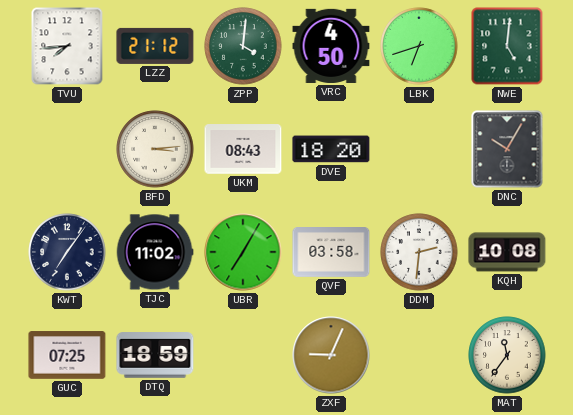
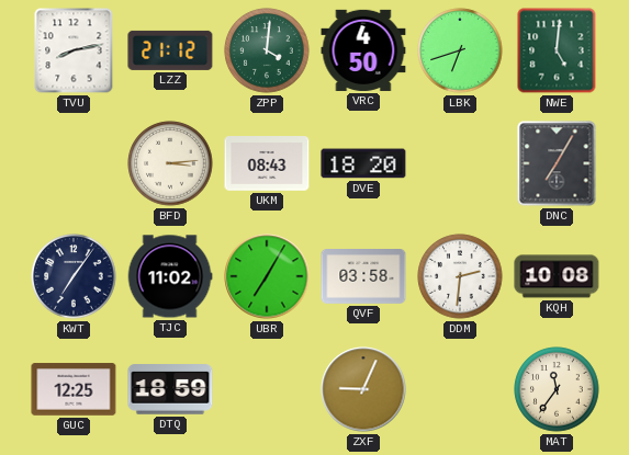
TVU: 7:44 -> 8:13 (74, 50)
DNC: 10:05 -> 7:05 (557, 163)
GUC: 07:25 -> 12:25 (74, 389)
